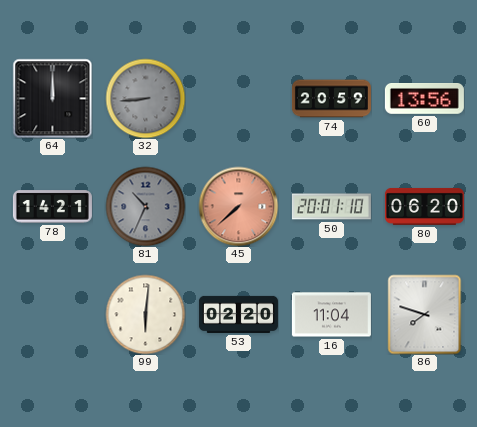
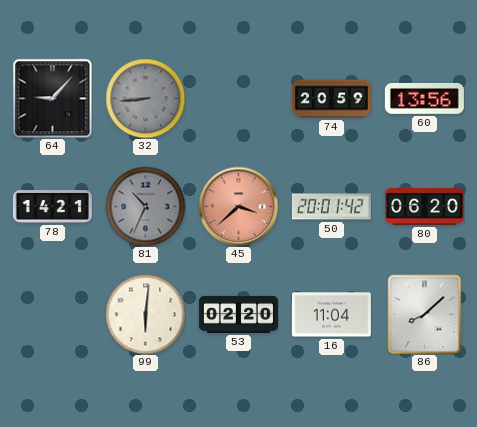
64: 12:00 -> 9:07 (52, 98)
45: 7:38 -> 3:38 (238, 206)
50: 20:01:10 -> 20:01:42 (331, 207)
86: 7:48 -> 8:08 (425, 314)
